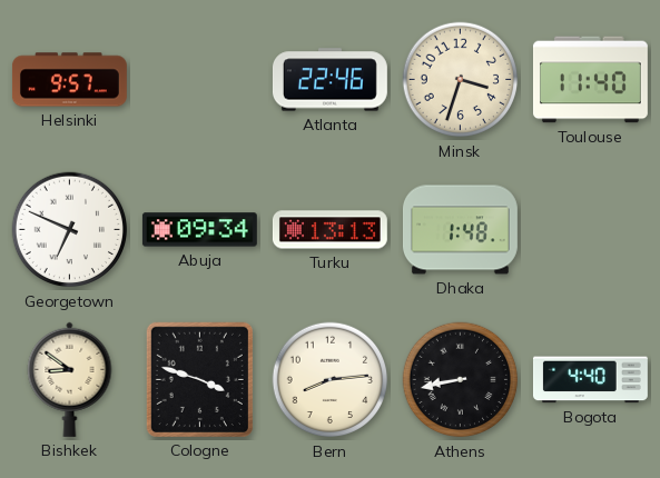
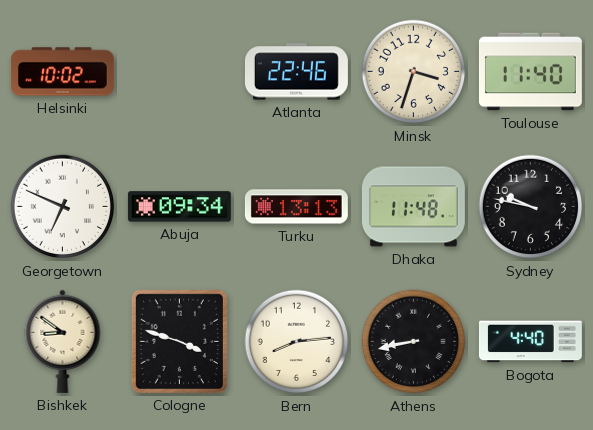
Helsinki: 9:57 -> 10:02 (62, 72)
Dhaka: 1:48 -> 11:48 (413, 207)
Sydney: none -> 9:47 (531, 207)
